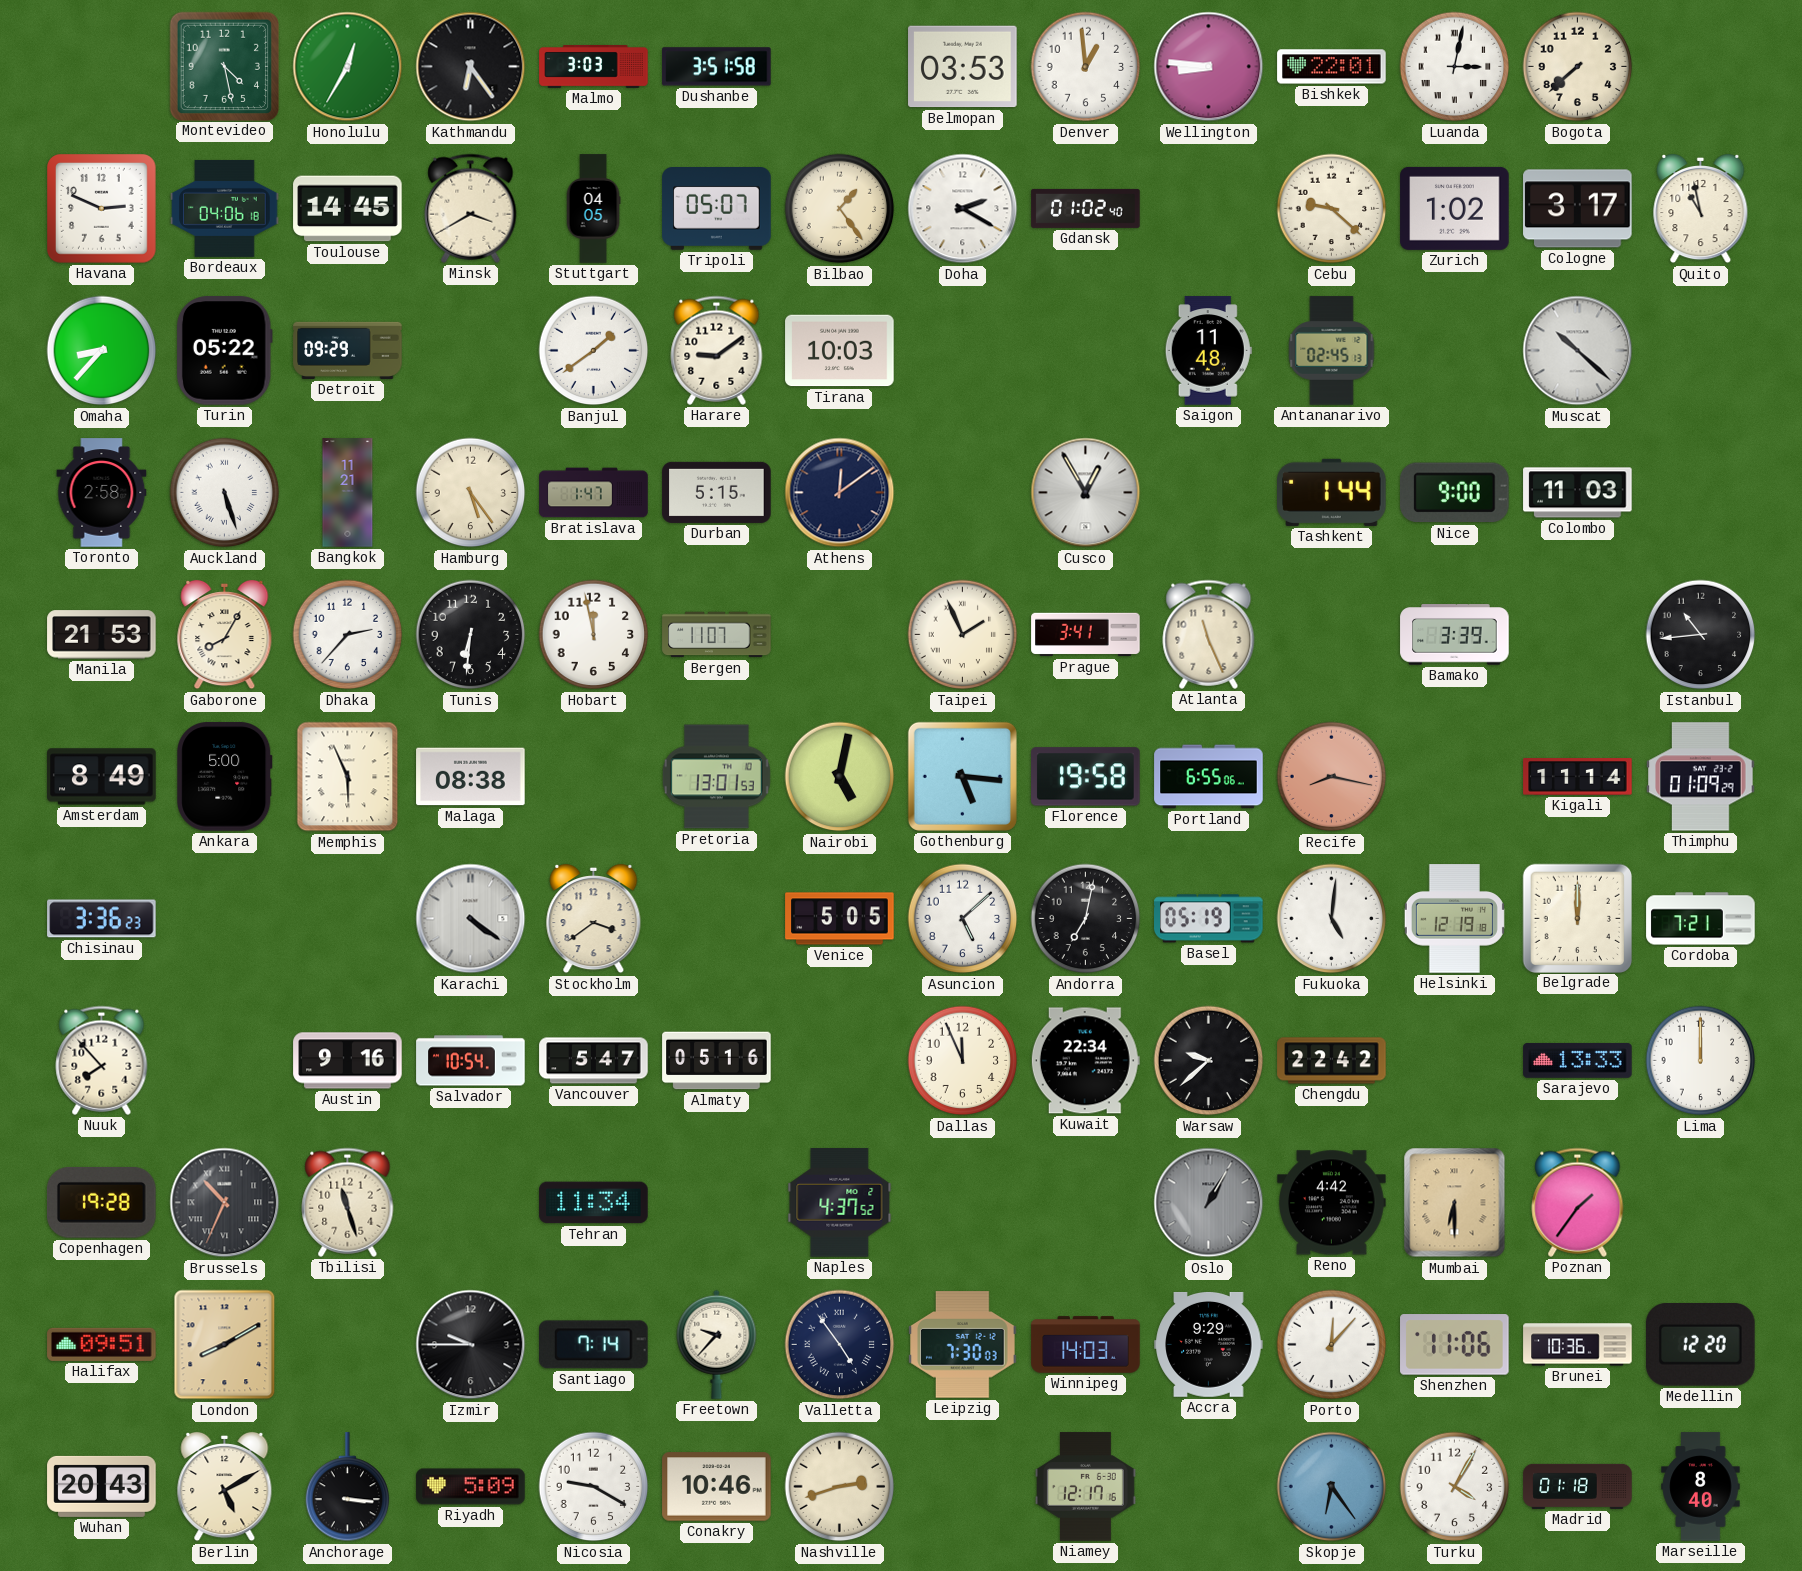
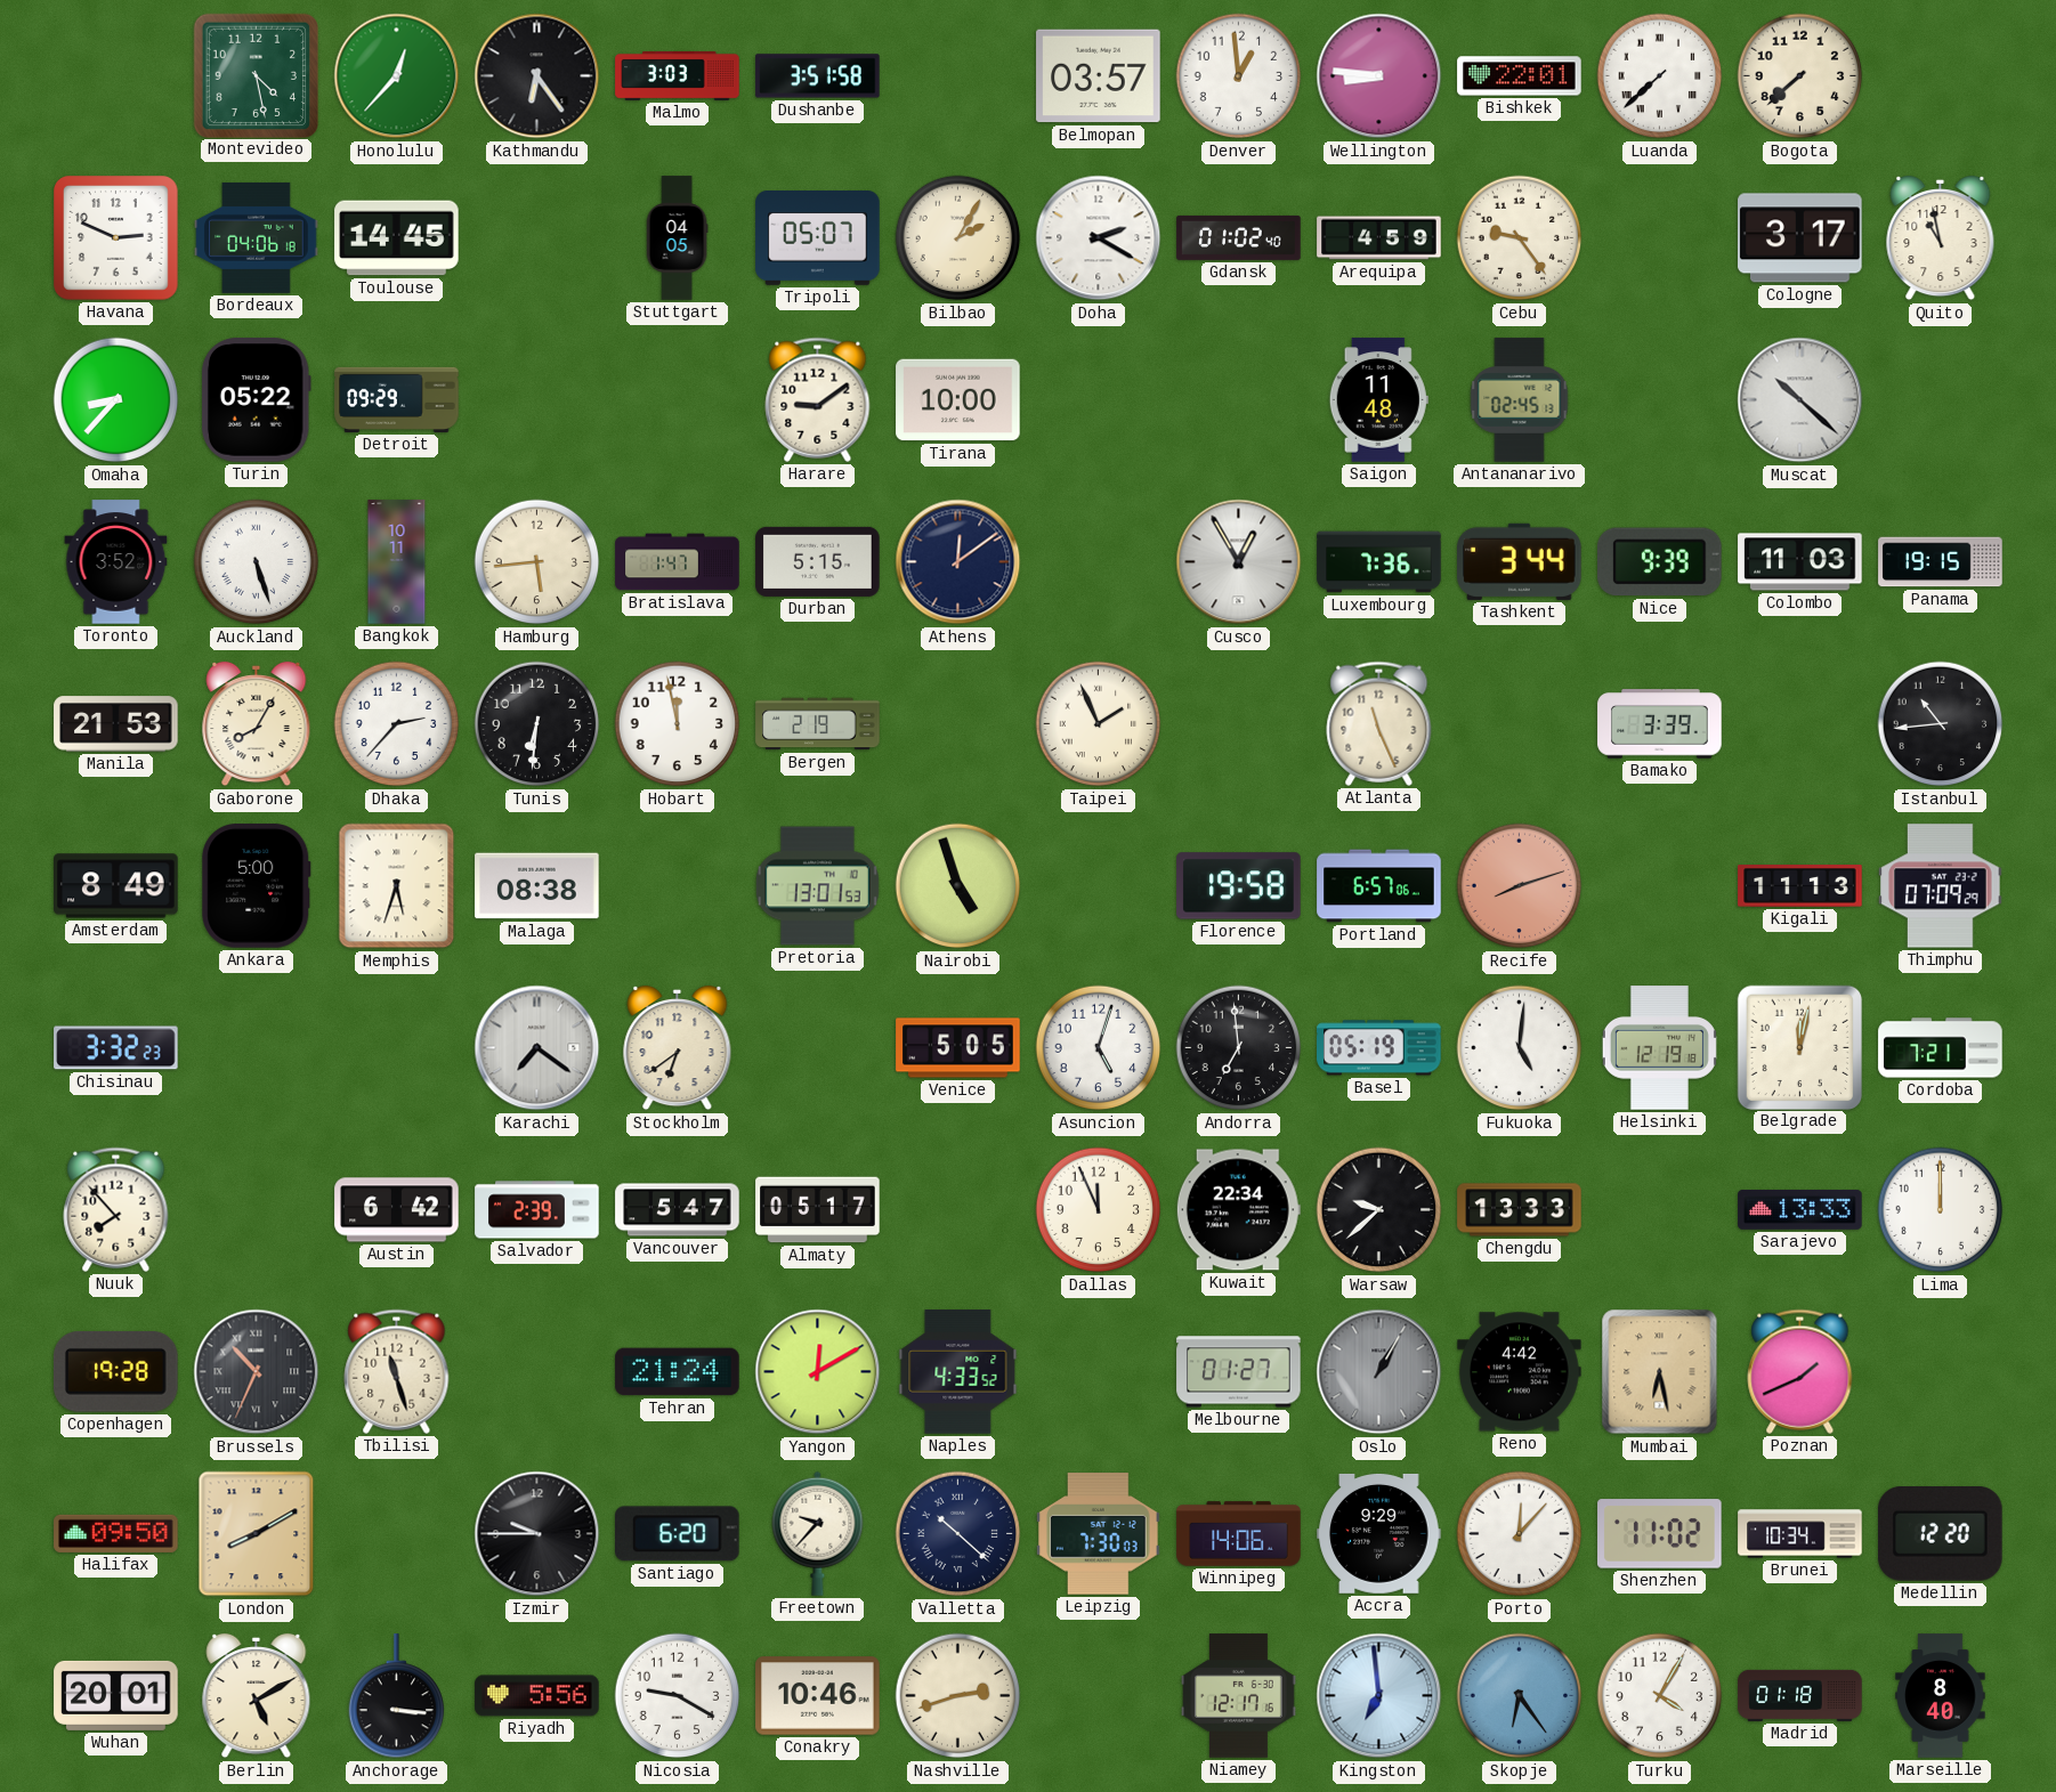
Honolulu: 12:35 -> 12:37 (397, 76)
Belmopan: 03:53 -> 03:57 (1099, 76)
Luanda: 3:02 -> 7:38 (1660, 76)
Minsk: 3:40 -> none (471, 208)
Bilbao: 1:24 -> 2:05 (958, 238)
Arequipa: none -> 4:59 (1379, 238)
Cebu: 9:22 -> 9:24 (1520, 238)
Zurich: 1:02 -> none (1455, 208)
Banjul: 1:39 -> none (594, 351)
Tirana: 10:03 -> 10:00 (958, 400)
Toronto: 2:58 -> 3:52 (116, 562)
Bangkok: 11:21 -> 10:11 (397, 562)
Hamburg: 5:24 -> 5:44 (537, 562)
Luxembourg: none -> 7:36 (1379, 562)
Tashkent: 1:44 -> 3:44 (1520, 561)
Nice: 9:00 -> 9:39 (1660, 562)
Panama: none -> 19:15 (1941, 562)
Bergen: 11:07 -> 2:19 (818, 724)
Prague: 3:41 -> none (1086, 635)
Memphis: 5:56 -> 5:33 (397, 886)
Nairobi: 5:02 -> 4:57 (958, 886)
Gothenburg: 5:16 -> none (962, 776)
Portland: 6:55 -> 6:57 (1379, 886)
Recife: 8:17 -> 8:12 (1520, 886)
Kigali: 11:14 -> 11:13 (1800, 886)
Thimphu: 01:09 -> 07:09 (1941, 886)
Chisinau: 3:36 -> 3:32 (116, 1048)
Karachi: 4:21 -> 7:21 (537, 1048)
Stockholm: 3:39 -> 6:39 (678, 1048)
Asuncion: 5:08 -> 5:03 (1099, 1048)
Andorra: 7:02 -> 6:59 (1239, 1048)
Belgrade: 12:00 -> 12:02 (1799, 1047)
Austin: 9:16 -> 6:42 (397, 1210)
Salvador: 10:54 -> 2:39 (537, 1210)
Almaty: 05:16 -> 05:17 (818, 1210)
Chengdu: 22:42 -> 13:33 (1520, 1210)
Tehran: 11:34 -> 21:24 (678, 1372)
Yangon: none -> 12:10 (818, 1372)
Naples: 4:37 -> 4:33 (958, 1372)
Melbourne: none -> 01:27 (1239, 1372)
Mumbai: 6:30 -> 6:28 (1660, 1372)
Poznan: 1:36 -> 1:41 (1800, 1371)
Halifax: 09:51 -> 09:50 (116, 1533)
Santiago: 7:14 -> 6:20 (678, 1534)
Valletta: 4:54 -> 10:22 (958, 1534)
Winnipeg: 14:03 -> 14:06 (1239, 1534)
Shenzhen: 11:06 -> 11:02 (1660, 1534)
Brunei: 10:36 -> 10:34 (1800, 1534)
Wuhan: 20:43 -> 20:01 (116, 1695)
Riyadh: 5:09 -> 5:56 (537, 1696)
Kingston: none -> 6:59 (1379, 1696)
